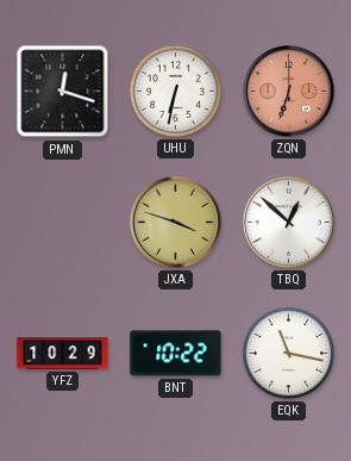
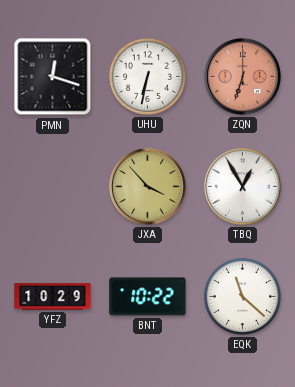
JXA: 3:48 -> 3:53 (148, 187)
TBQ: 12:52 -> 12:55 (243, 187)
EQK: 11:17 -> 11:22 (242, 296)
